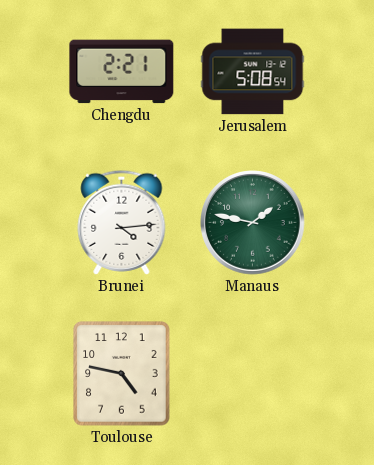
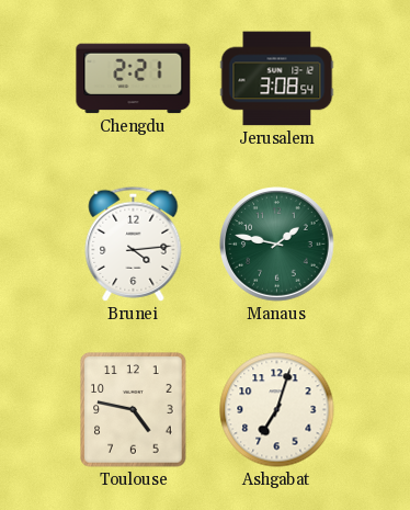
Jerusalem: 5:08 -> 3:08 (277, 79)
Ashgabat: none -> 7:03 (277, 410)
